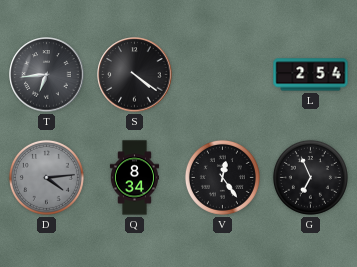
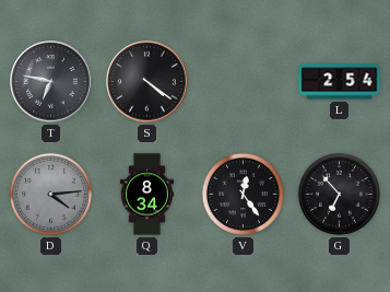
T: 6:44 -> 6:47 (51, 82)
G: 6:56 -> 6:53 (339, 194)
